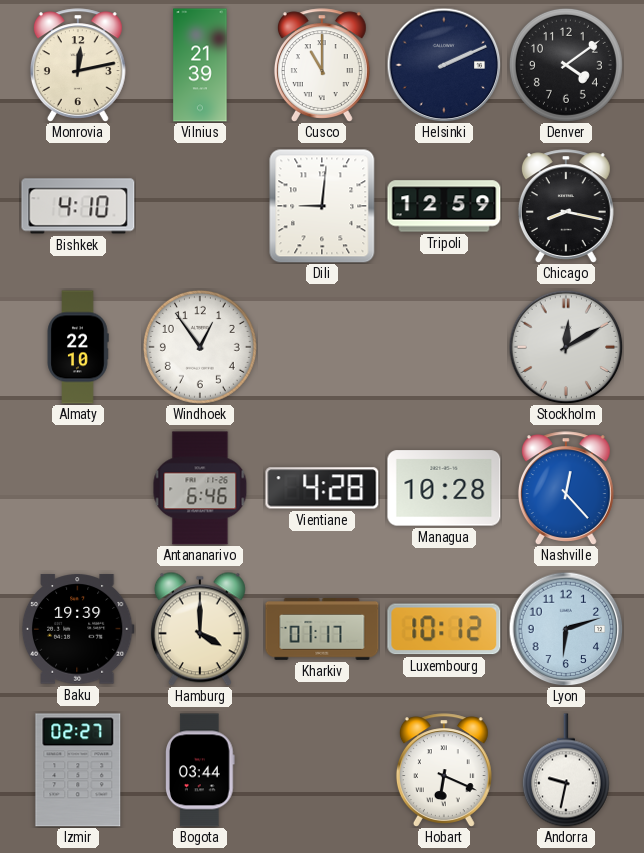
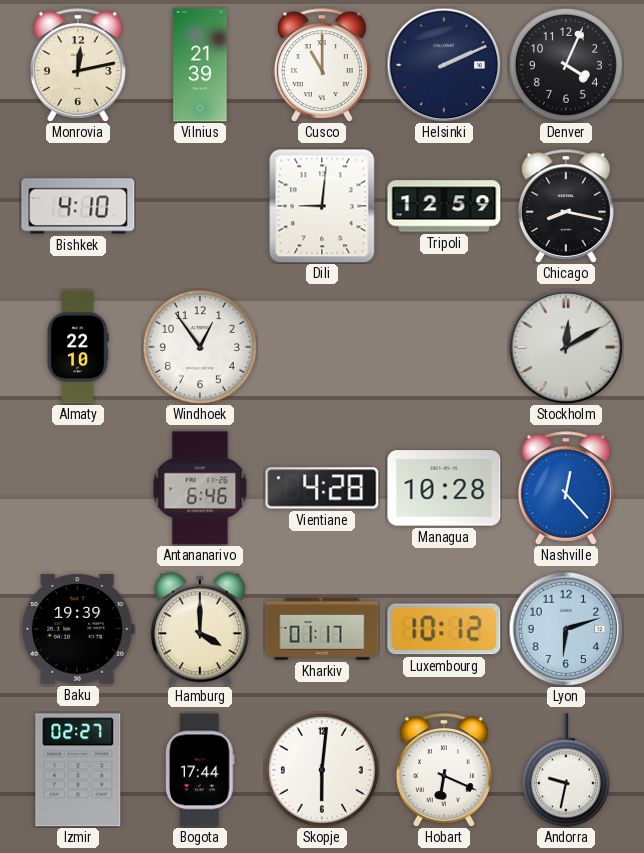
Denver: 4:09 -> 4:04 (566, 65)
Bogota: 03:44 -> 17:44 (201, 770)
Skopje: none -> 6:01 (322, 770)
